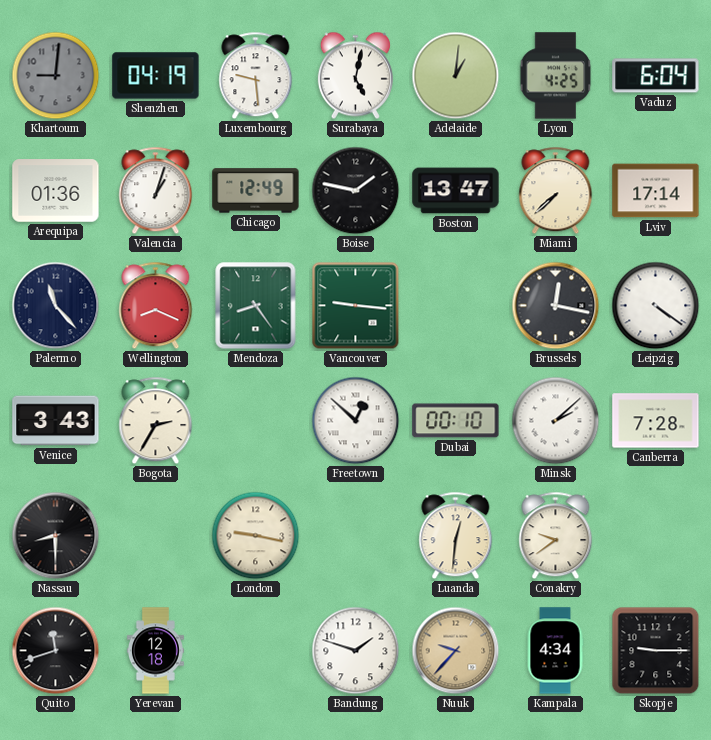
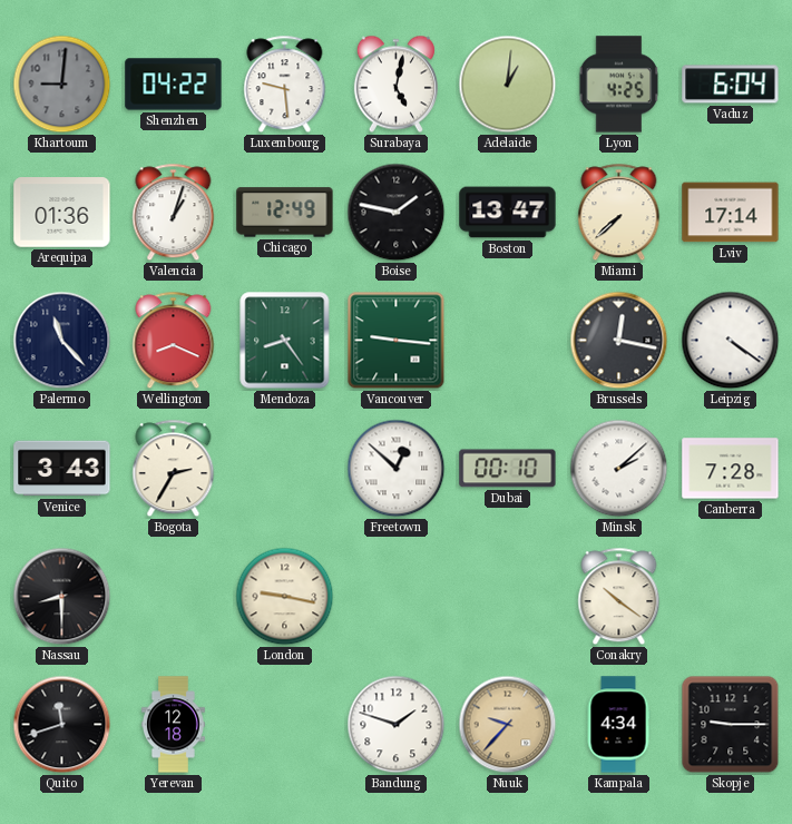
Shenzhen: 04:19 -> 04:22 (174, 85)
Luanda: 12:31 -> none (456, 536)
Conakry: 9:39 -> 10:21 (619, 597)
